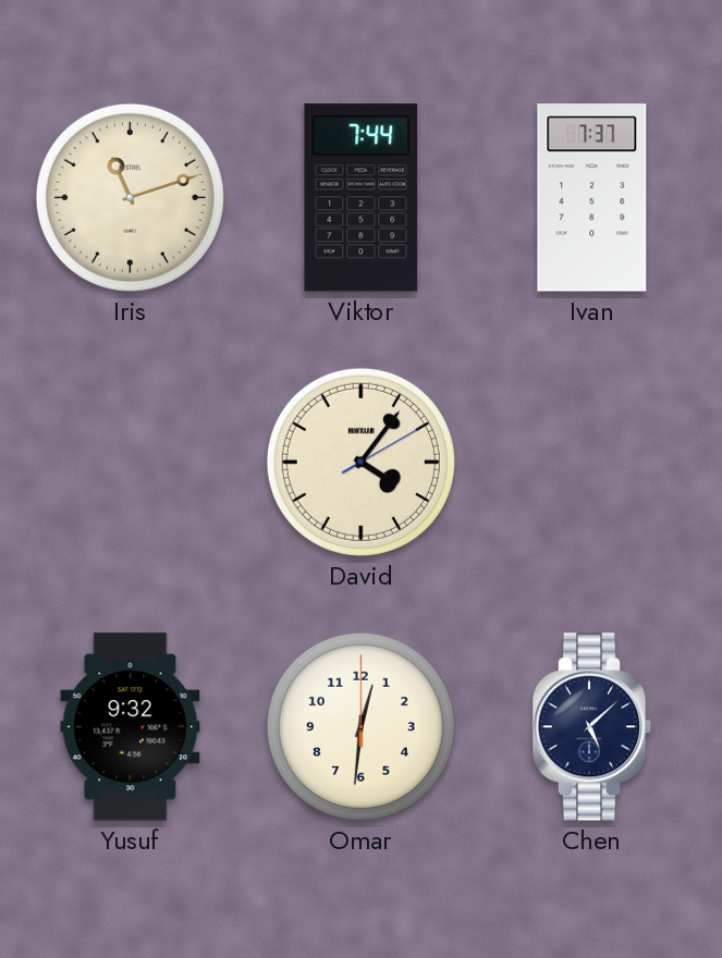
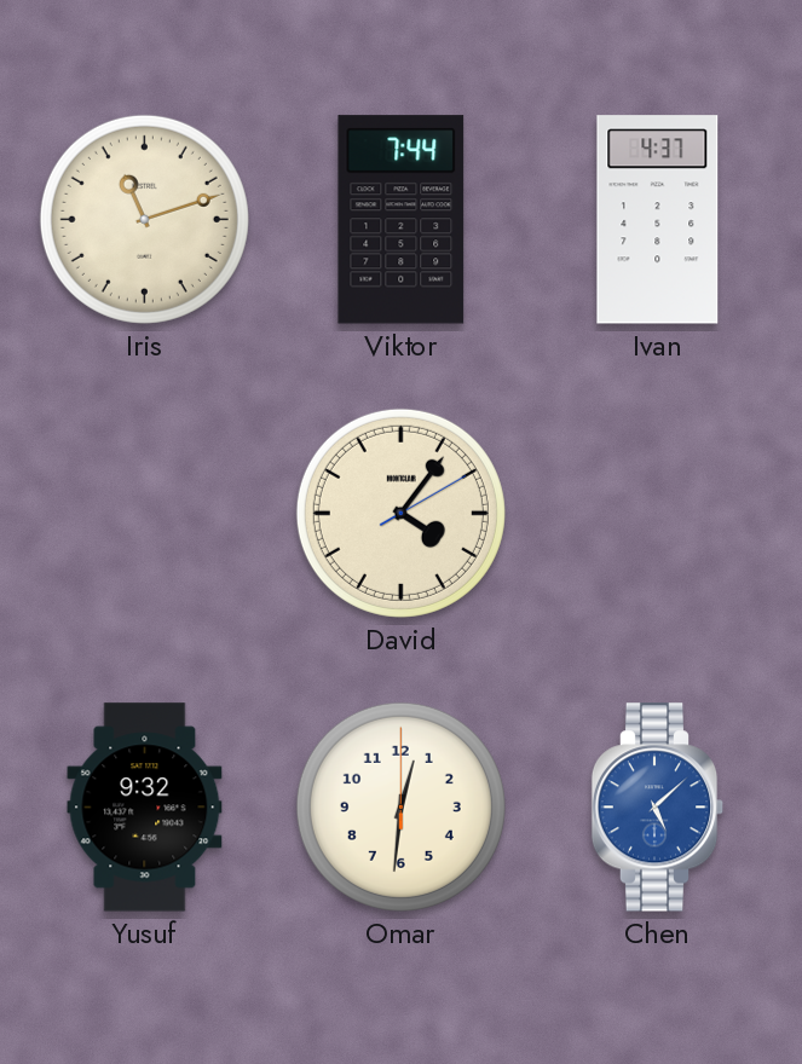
Ivan: 7:37 -> 4:37 (658, 220)
Chen dial: navy -> blue (658, 808)
